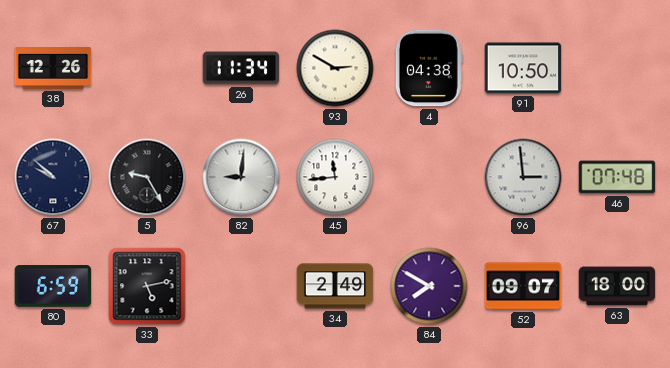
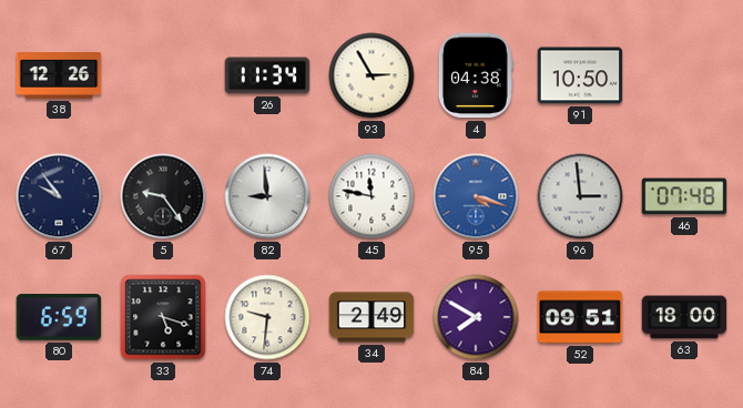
93: 2:50 -> 2:55 (371, 75)
67: 9:52 -> 9:54 (59, 196)
5: 9:25 -> 9:24 (163, 196)
82: 9:01 -> 8:59 (267, 196)
45: 11:44 -> 11:47 (371, 196)
95: none -> 4:18 (476, 196)
33: 5:13 -> 5:18 (163, 317)
74: none -> 9:31 (267, 317)
52: 09:07 -> 09:51 (580, 317)
